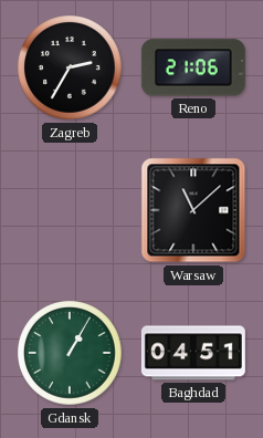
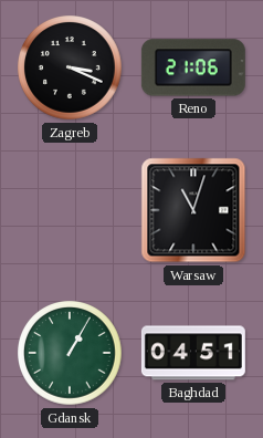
Zagreb: 2:35 -> 3:19 (70, 67)
Warsaw: 11:08 -> 11:03 (193, 210)
